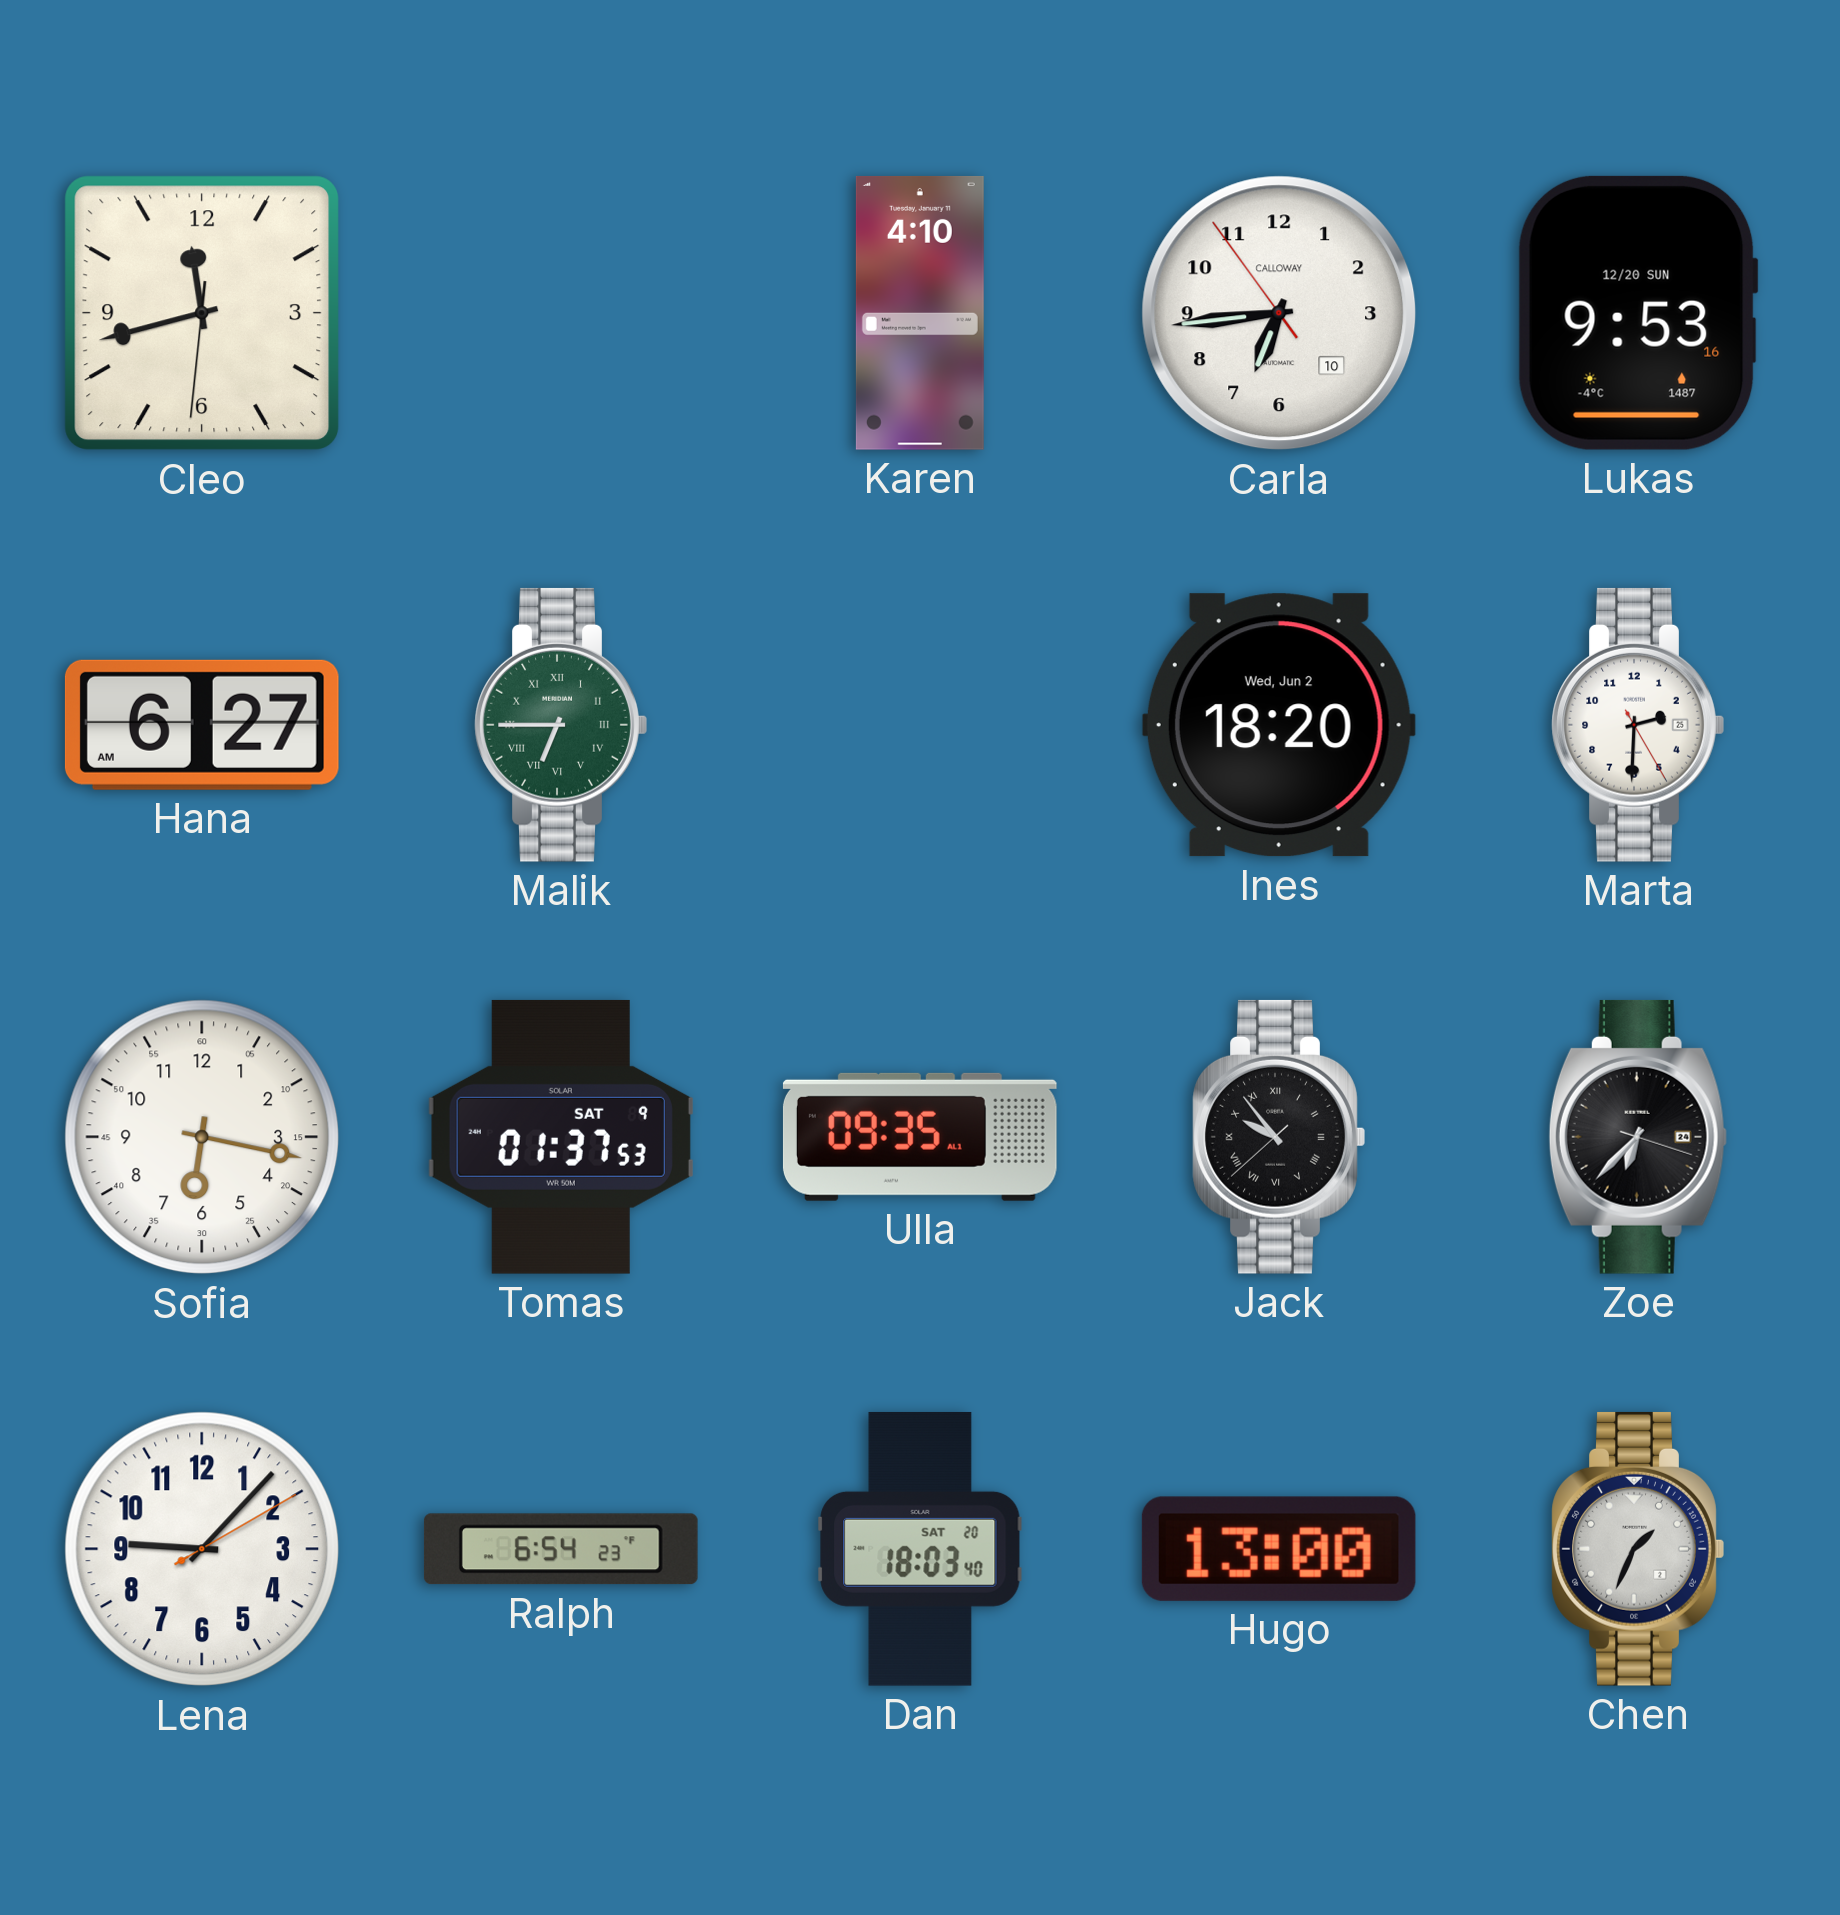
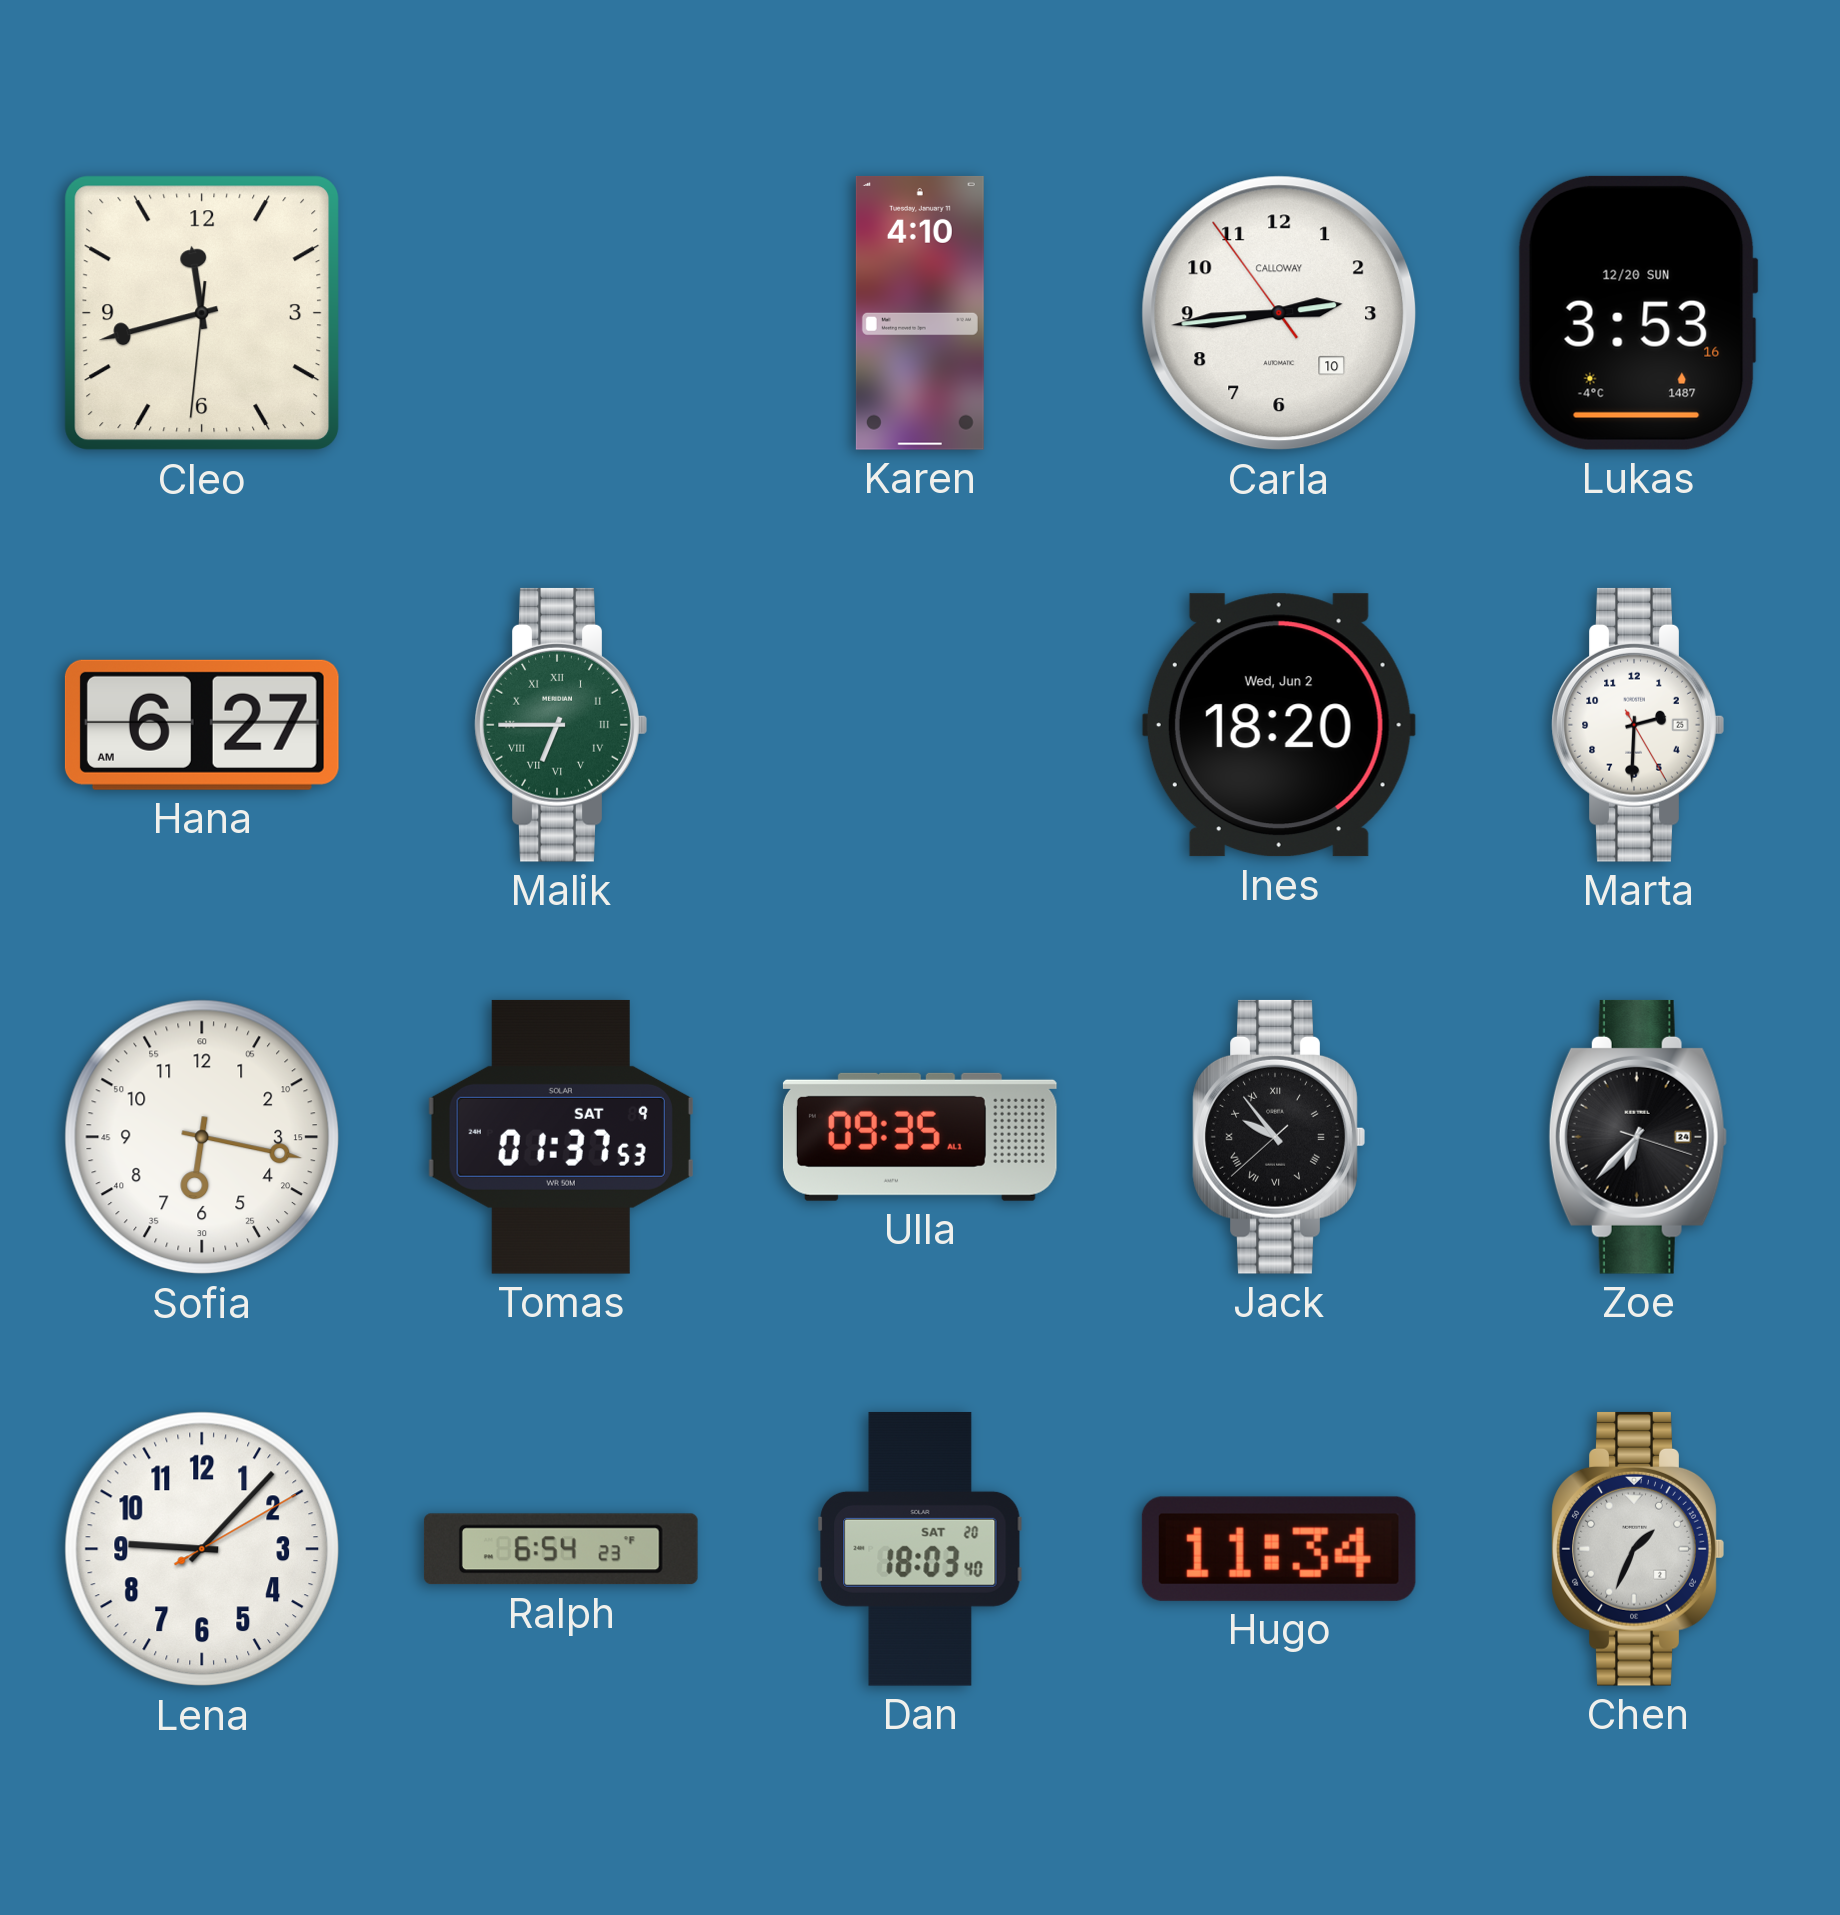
Carla: 6:43 -> 2:43 (1279, 313)
Lukas: 9:53 -> 3:53 (1638, 313)
Hugo: 13:00 -> 11:34 (1279, 1549)
